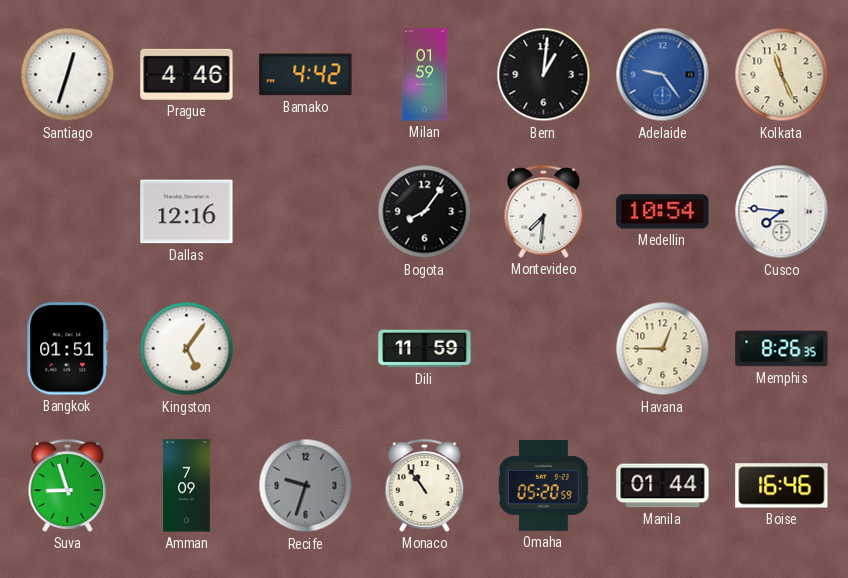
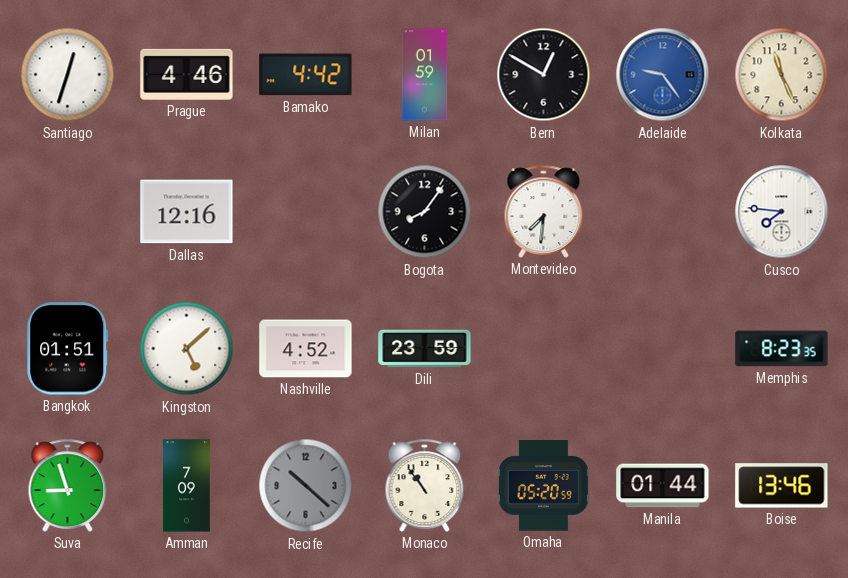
Bern: 1:01 -> 12:50 (544, 75)
Medellin: 10:54 -> none (663, 212)
Kingston: 5:06 -> 5:08 (187, 349)
Nashville: none -> 4:52 (306, 349)
Dili: 11:59 -> 23:59 (425, 349)
Havana: 12:45 -> none (663, 349)
Memphis: 8:26 -> 8:23 (782, 349)
Recife: 9:33 -> 10:22 (306, 486)
Boise: 16:46 -> 13:46 (782, 486)
